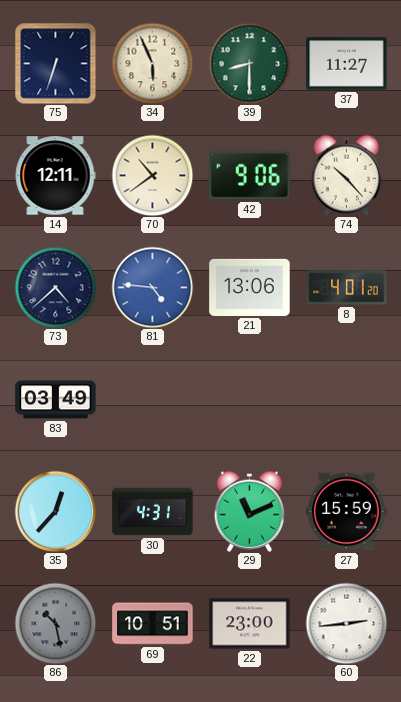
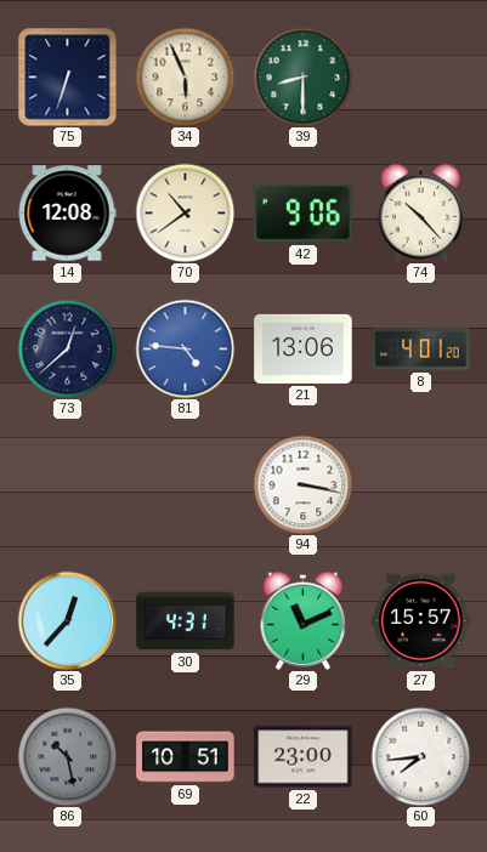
37: 11:27 -> none (347, 64)
14: 12:11 -> 12:08 (67, 214)
73: 4:38 -> 12:38 (67, 348)
83: 03:49 -> none (56, 400)
94: none -> 3:17 (302, 484)
27: 15:59 -> 15:57 (421, 621)
60: 2:44 -> 7:44 (420, 756)
